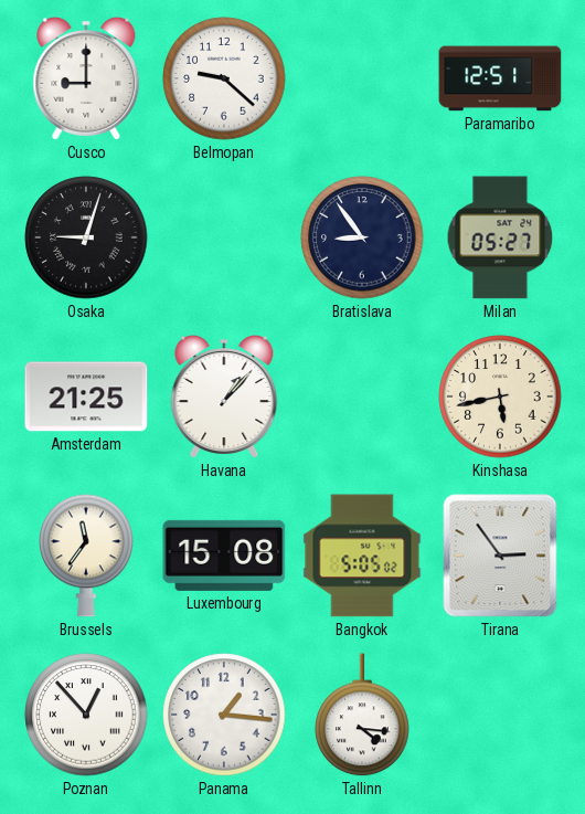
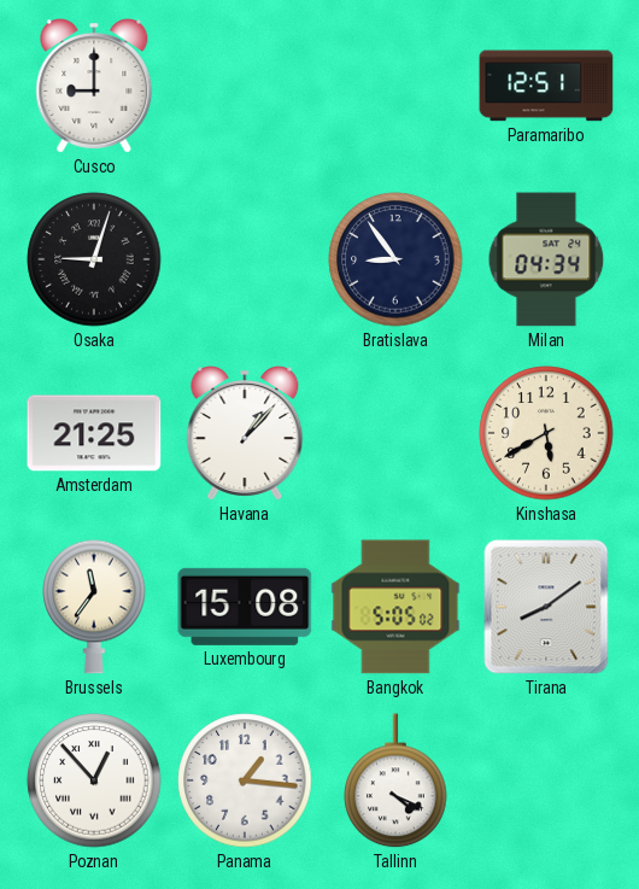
Belmopan: 9:22 -> none (224, 78)
Milan: 05:27 -> 04:34 (546, 259)
Kinshasa: 5:43 -> 5:40 (546, 433)
Tirana: 2:54 -> 8:09 (546, 607)
Tallinn: 4:16 -> 4:19 (395, 782)
